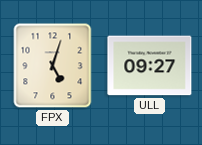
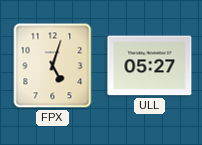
ULL: 09:27 -> 05:27 (150, 66)
